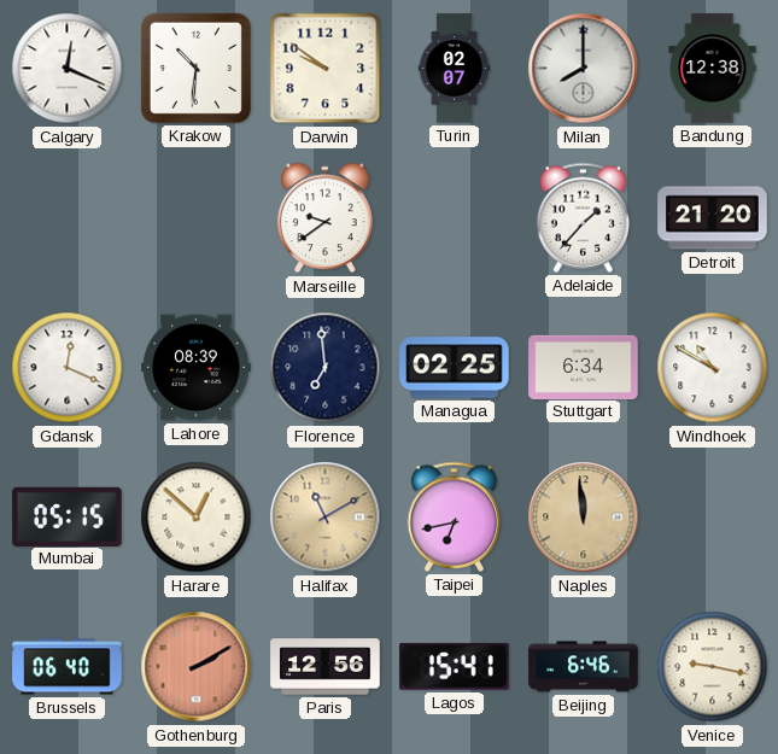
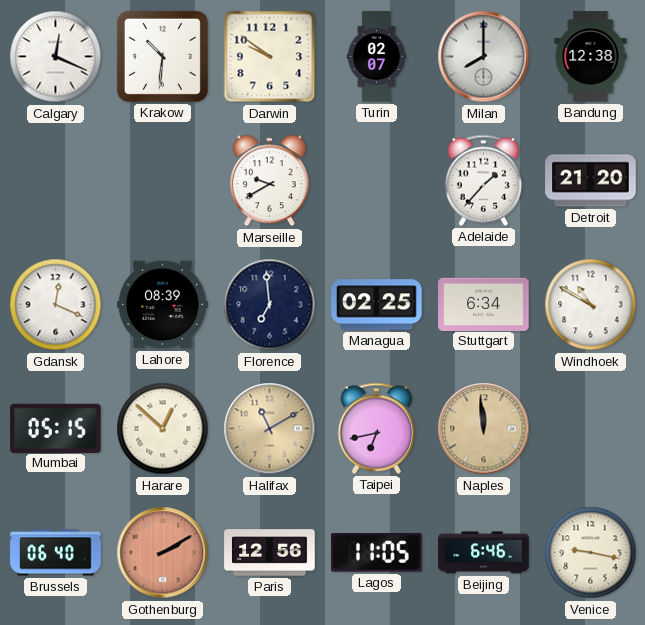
Marseille: 9:39 -> 9:40 (269, 181)
Lagos: 15:41 -> 11:05 (377, 553)
